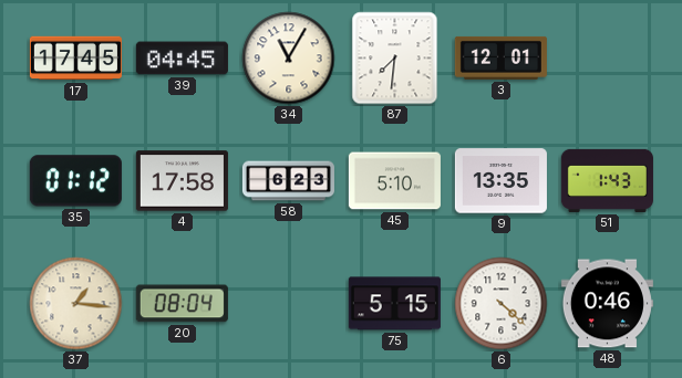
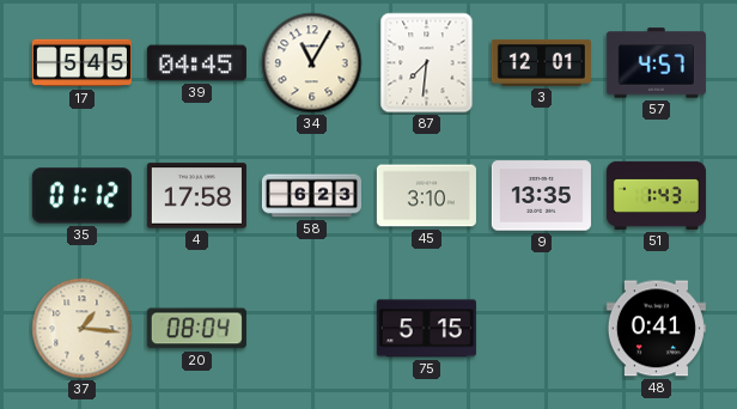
17: 17:45 -> 5:45 (81, 63)
57: none -> 4:57 (656, 63)
45: 5:10 -> 3:10 (426, 196)
6: 4:22 -> none (502, 304)
48: 0:46 -> 0:41 (656, 329)
